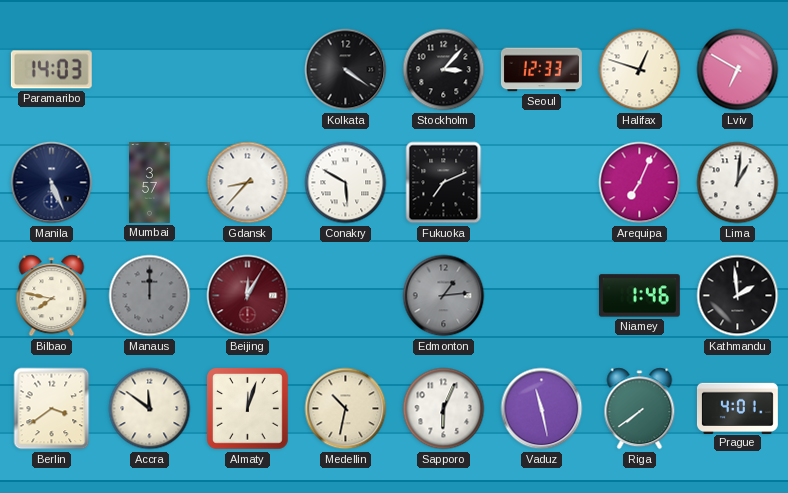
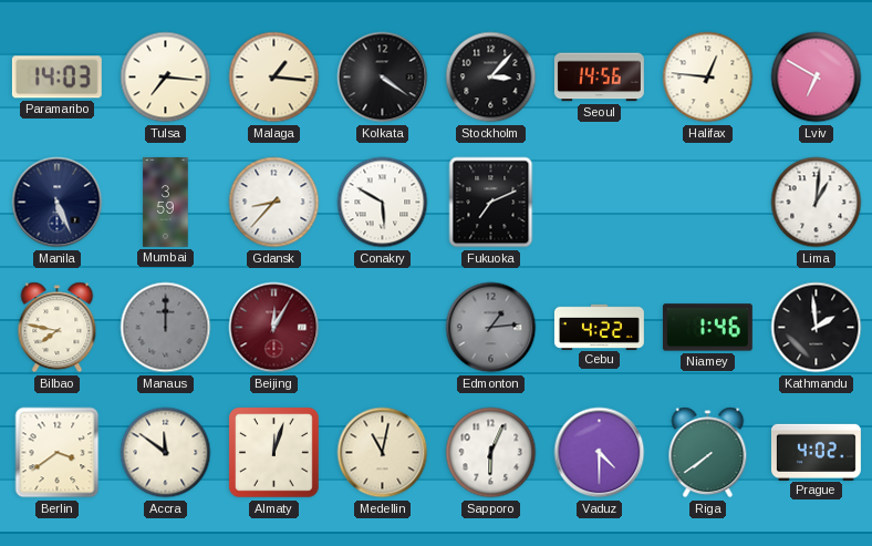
Tulsa: none -> 7:16 (166, 78)
Malaga: none -> 1:16 (274, 78)
Seoul: 12:33 -> 14:56 (599, 78)
Halifax: 12:48 -> 12:46 (708, 78)
Mumbai: 3:57 -> 3:59 (166, 203)
Arequipa: 7:04 -> none (640, 183)
Cebu: none -> 4:22 (599, 327)
Medellin: 10:32 -> 11:02 (383, 453)
Vaduz: 11:28 -> 4:30 (600, 453)
Prague: 4:01 -> 4:02 (816, 452)
